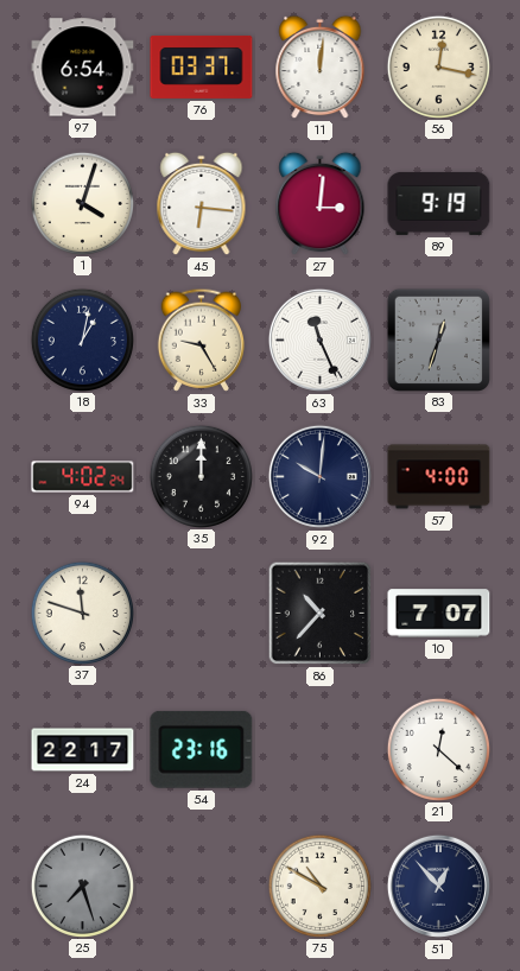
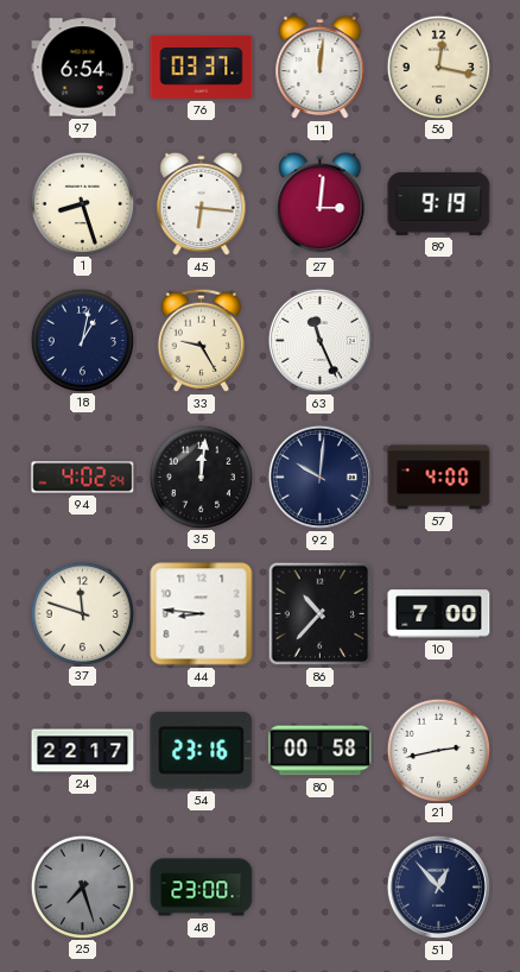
1: 4:03 -> 8:27 (82, 203)
83: 12:33 -> none (438, 339)
35: 12:00 -> 12:01 (201, 476)
44: none -> 8:46 (202, 614)
10: 7:07 -> 7:00 (439, 614)
80: none -> 00:58 (321, 751)
21: 12:22 -> 2:43 (438, 750)
48: none -> 23:00 (202, 888)
75: 10:50 -> none (319, 886)
